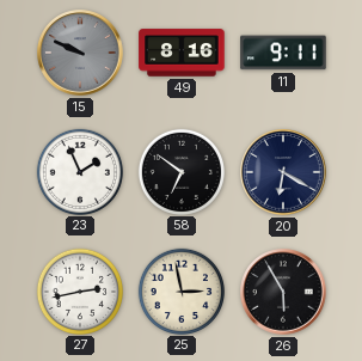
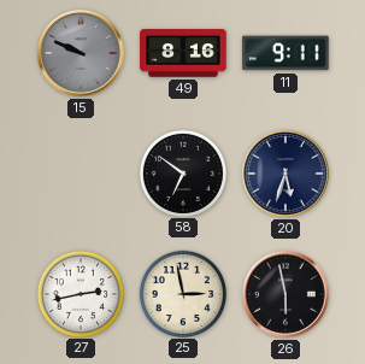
23: 1:56 -> none (79, 171)
20: 6:20 -> 5:33 (285, 174)
26: 5:55 -> 5:58 (285, 294)
